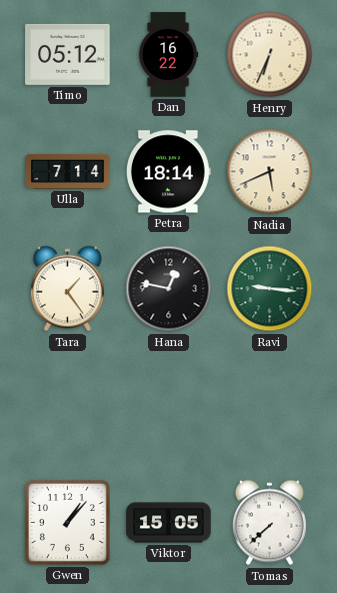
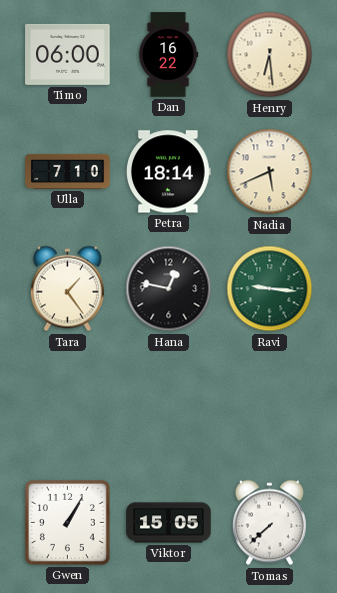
Timo: 05:12 -> 06:00 (68, 54)
Henry: 6:34 -> 6:29 (270, 55)
Ulla: 7:14 -> 7:10 (68, 171)
Gwen: 1:07 -> 1:05 (67, 522)
